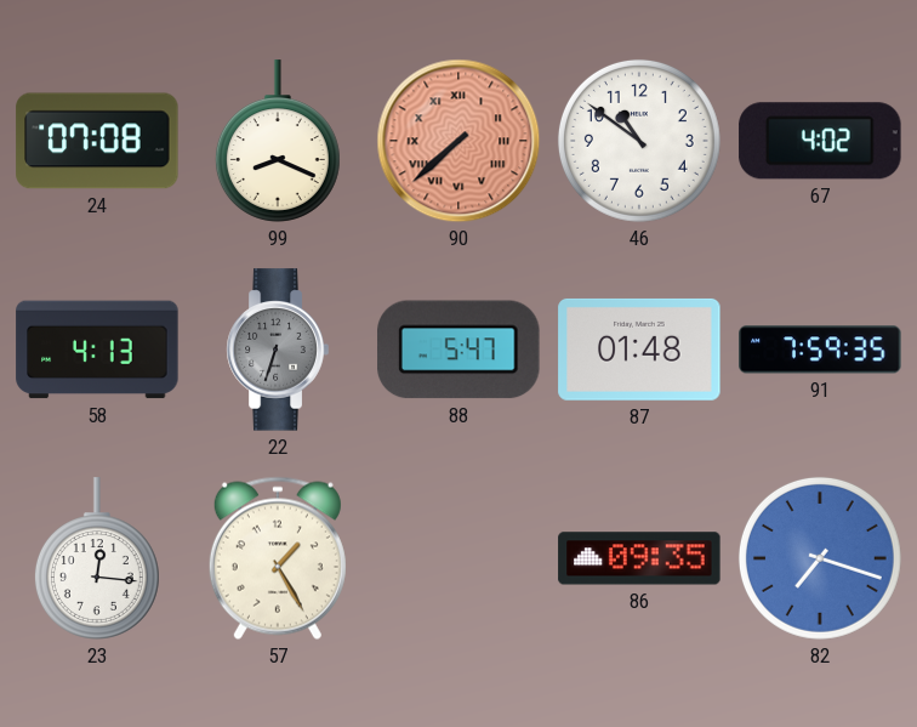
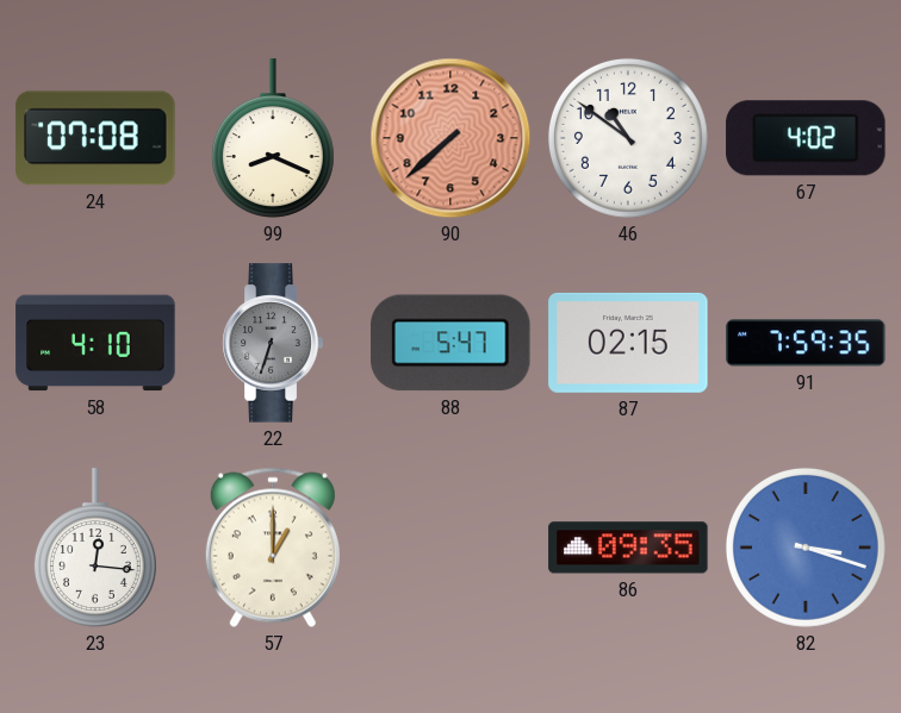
90 numerals: Roman -> Arabic (450, 138)
58: 4:13 -> 4:10 (95, 343)
87: 01:48 -> 02:15 (628, 343)
57: 1:25 -> 1:00 (273, 548)
82: 7:18 -> 3:18 (806, 548)
